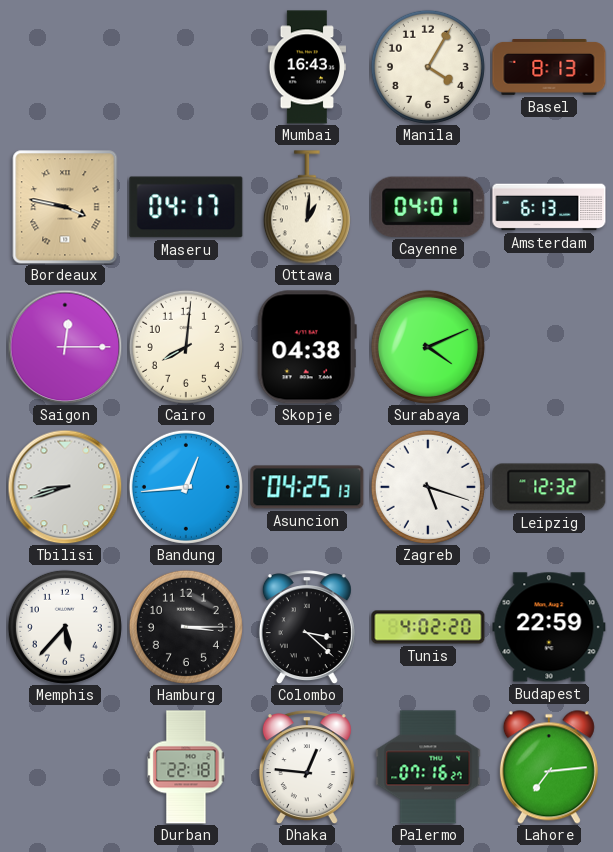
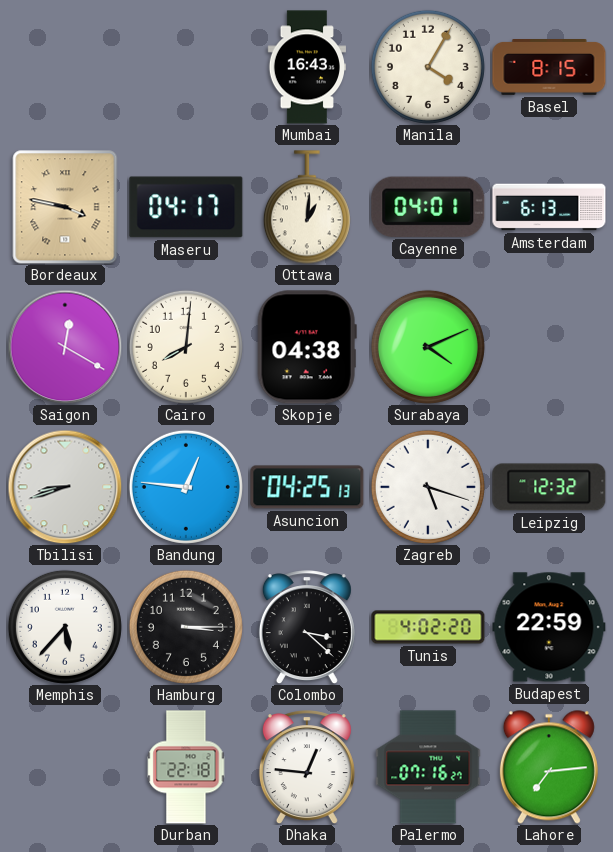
Basel: 8:13 -> 8:15 (549, 68)
Saigon: 12:15 -> 12:20 (65, 347)
Bandung: 12:44 -> 12:46 (186, 487)
